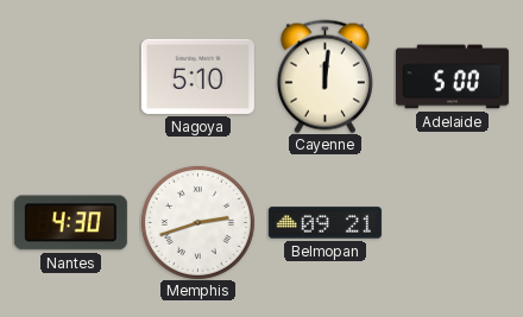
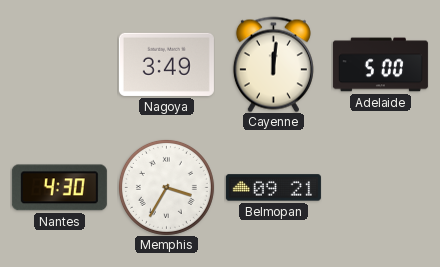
Nagoya: 5:10 -> 3:49 (166, 64)
Memphis: 2:42 -> 3:35 (166, 187)
